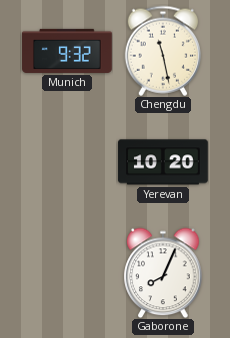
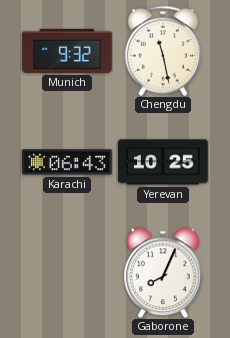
Karachi: none -> 06:43 (67, 162)
Yerevan: 10:20 -> 10:25 (163, 162)
